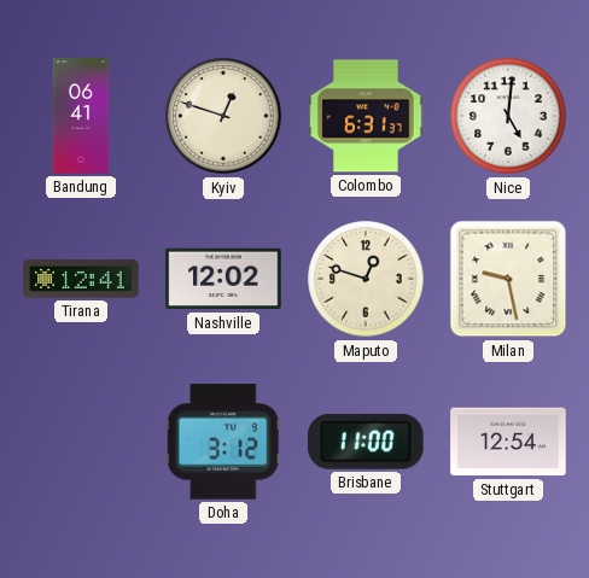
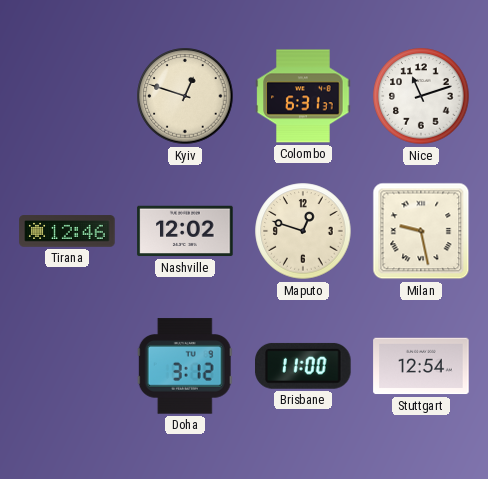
Bandung: 06:41 -> none (81, 116)
Nice: 5:01 -> 11:12 (421, 96)
Tirana: 12:41 -> 12:46 (67, 231)
